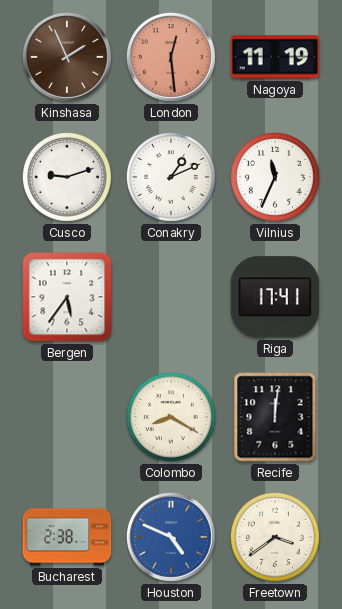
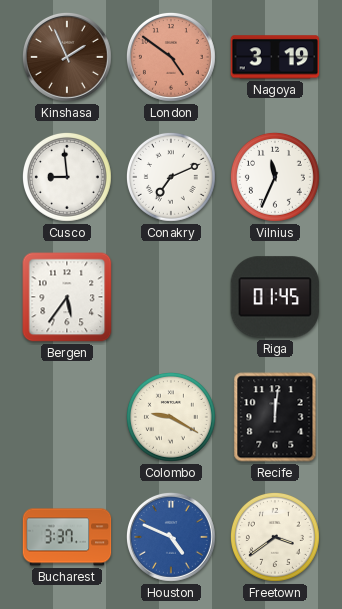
London: 12:29 -> 4:51 (171, 57)
Nagoya: 11:19 -> 3:19 (275, 57)
Cusco: 9:12 -> 8:59 (67, 177)
Conakry: 1:11 -> 7:11 (171, 177)
Riga: 17:41 -> 01:45 (275, 297)
Colombo: 8:20 -> 9:20 (171, 417)
Bucharest: 2:38 -> 3:37 (67, 537)
